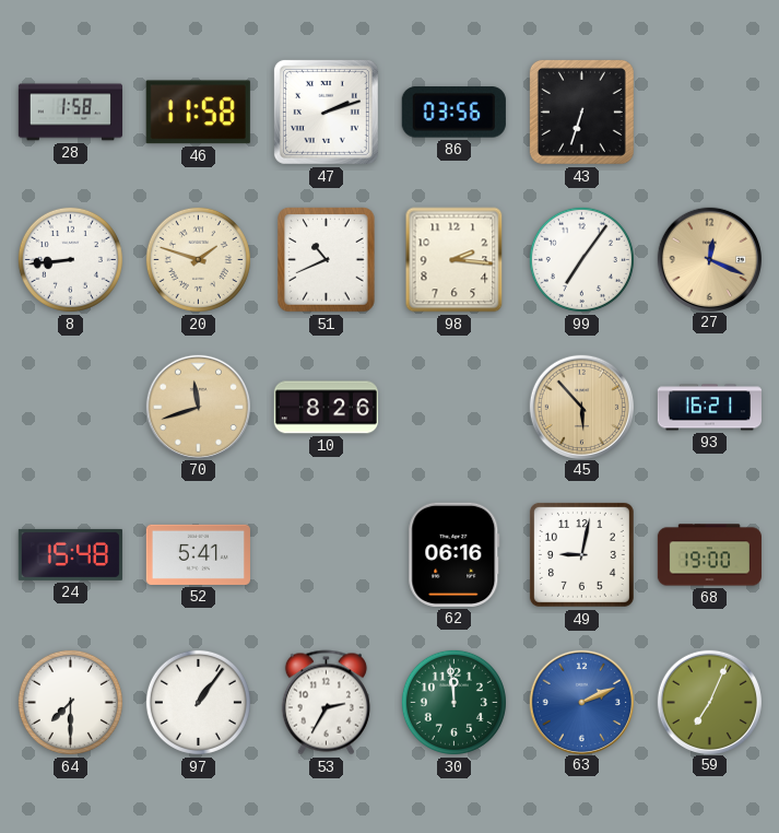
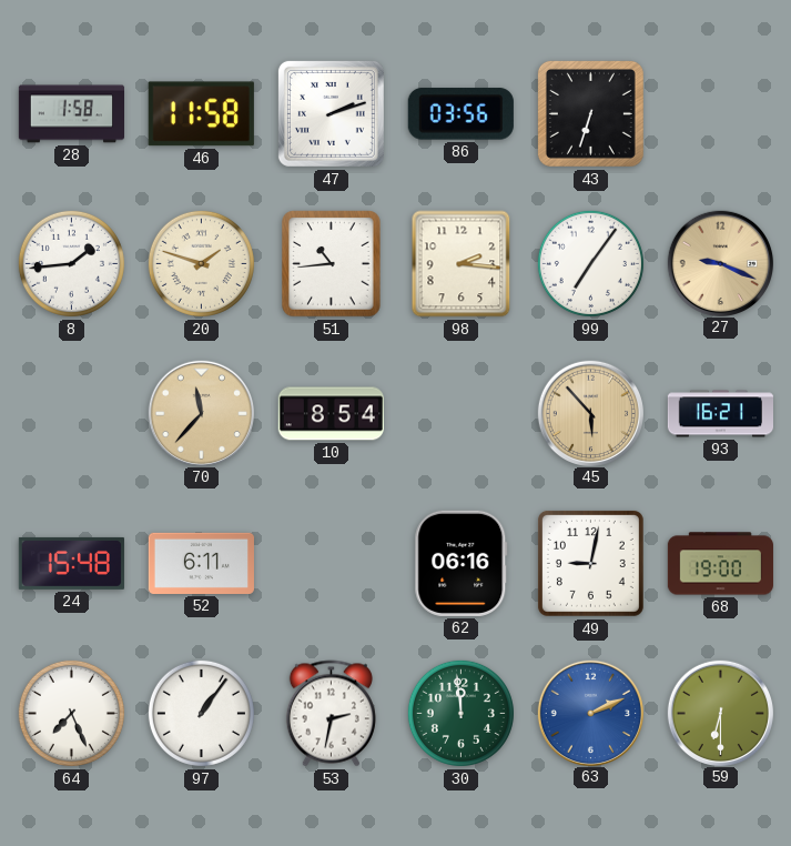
8: 8:44 -> 1:44 (71, 263)
51: 10:41 -> 10:44 (332, 264)
27: 12:19 -> 9:19 (720, 263)
70: 11:42 -> 11:37 (201, 413)
10: 8:26 -> 8:54 (331, 414)
52: 5:41 -> 6:11 (201, 563)
64: 7:30 -> 7:26 (71, 713)
53: 2:35 -> 2:32 (331, 714)
59: 7:04 -> 6:30 (720, 713)
